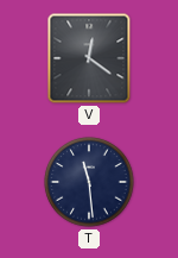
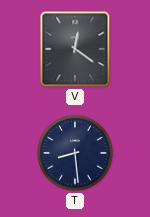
T: 11:29 -> 8:29 (75, 153)
